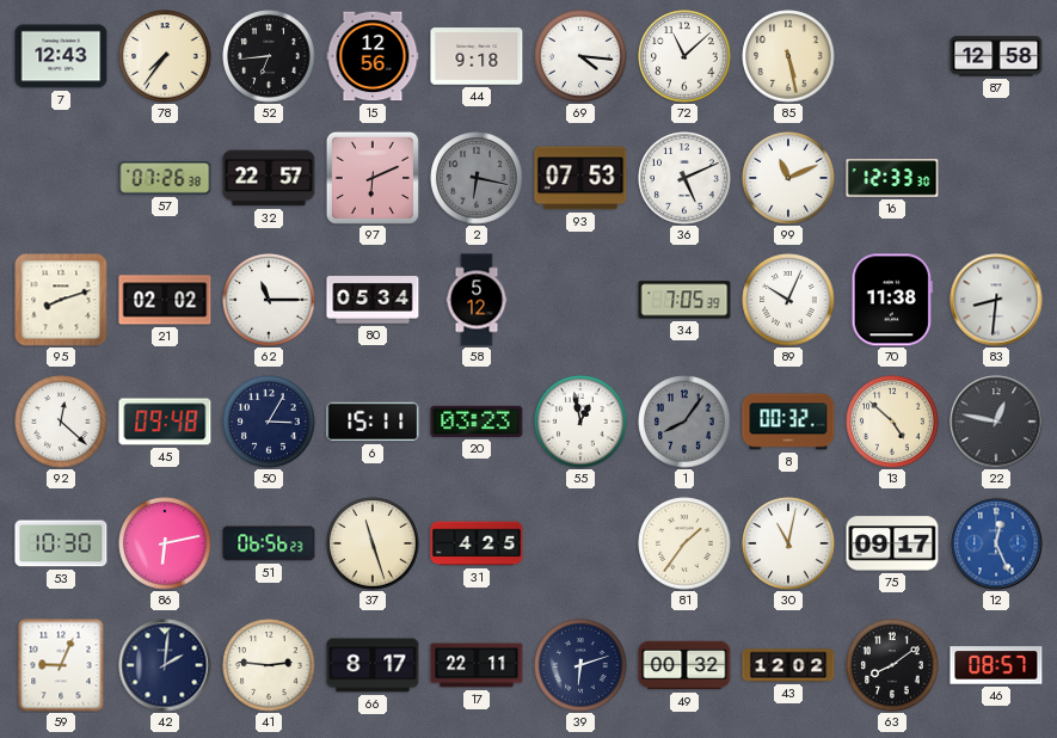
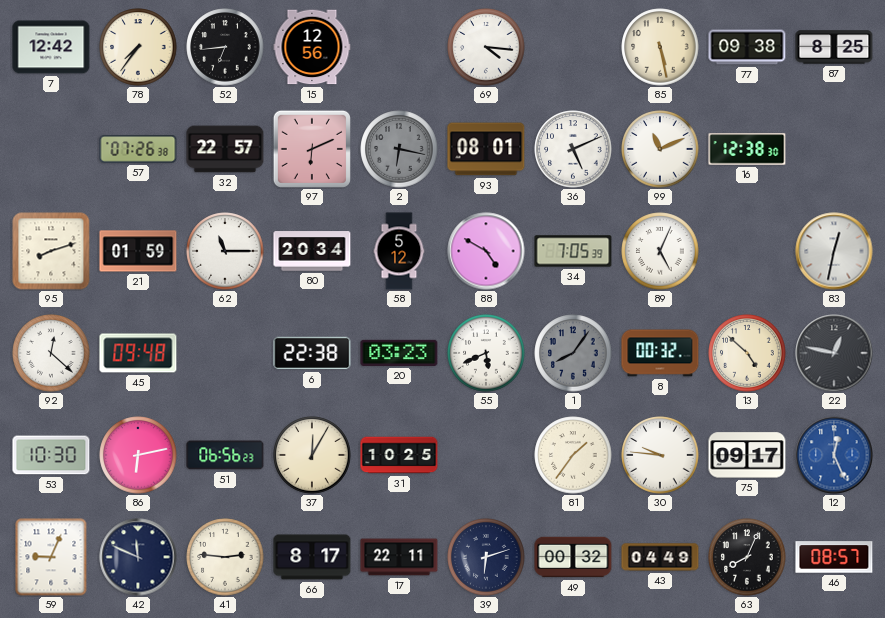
7: 12:43 -> 12:42 (51, 47)
44: 9:18 -> none (477, 56)
72: 11:08 -> none (684, 56)
77: none -> 09:38 (747, 47)
87: 12:58 -> 8:25 (834, 47)
93: 07:53 -> 08:01 (486, 149)
16: 12:33 -> 12:38 (747, 149)
21: 02:02 -> 01:59 (138, 251)
80: 05:34 -> 20:34 (312, 251)
88: none -> 4:50 (486, 251)
89: 10:04 -> 5:04 (660, 251)
70: 11:38 -> none (892, 300)
83: 8:31 -> 12:32 (834, 251)
50: 3:05 -> none (269, 422)
6: 15:11 -> 22:38 (312, 353)
55: 12:58 -> 5:41 (486, 353)
37: 11:27 -> 12:05 (312, 455)
31: 4:25 -> 10:25 (399, 455)
30: 11:02 -> 9:46 (660, 455)
42: 2:01 -> 11:49 (138, 557)
43: 12:02 -> 04:49 (660, 557)
63: 8:09 -> 8:04 (747, 557)
